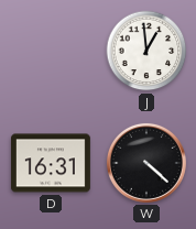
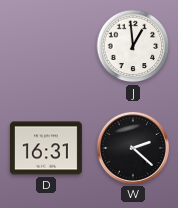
W: 4:22 -> 2:22 (133, 148)
